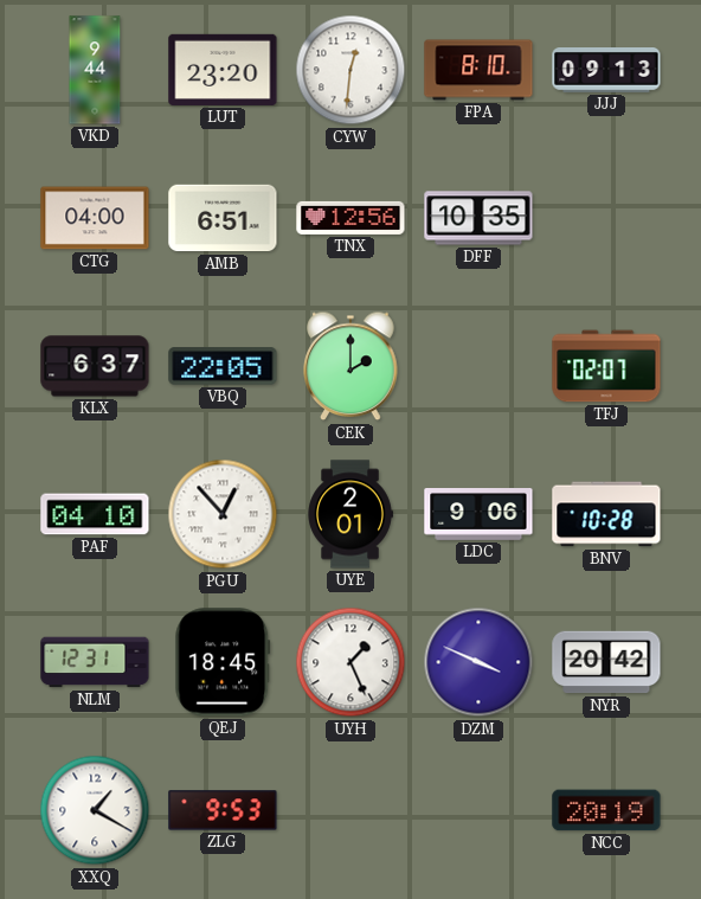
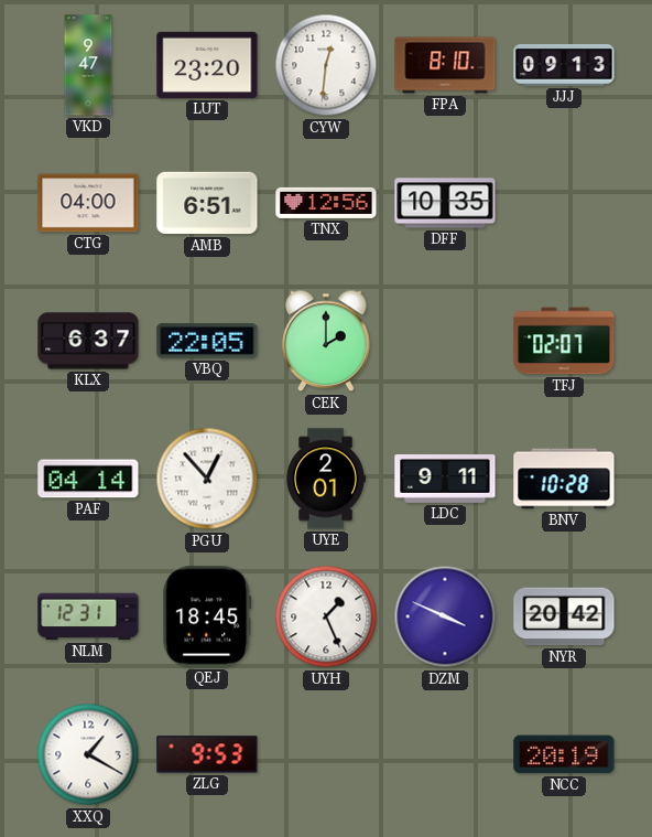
VKD: 9:44 -> 9:47 (88, 65)
PAF: 04:10 -> 04:14 (88, 479)
LDC: 9:06 -> 9:11 (445, 480)
